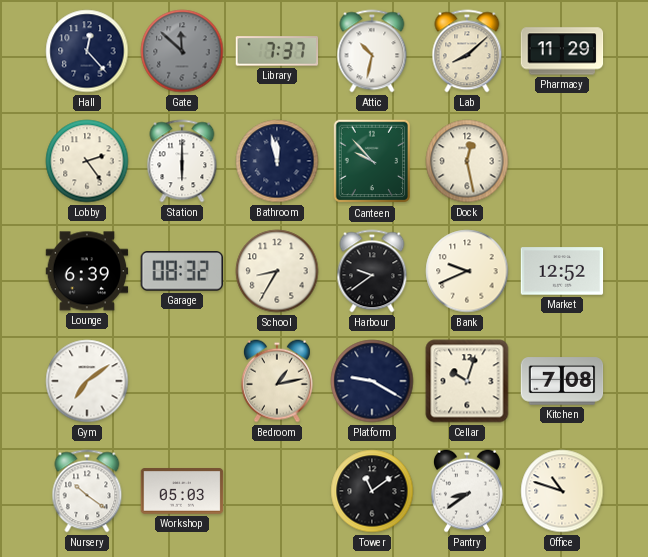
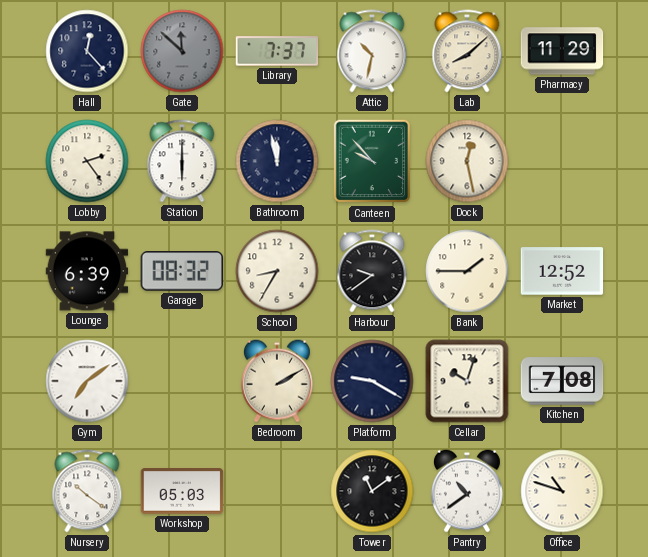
Bank: 9:41 -> 1:45 (467, 271)
Bedroom: 1:13 -> 2:10 (277, 381)
Pantry: 8:39 -> 10:39 (467, 491)
